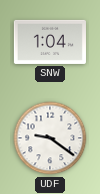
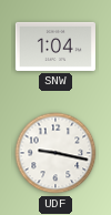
UDF: 9:21 -> 9:17 (56, 153)
